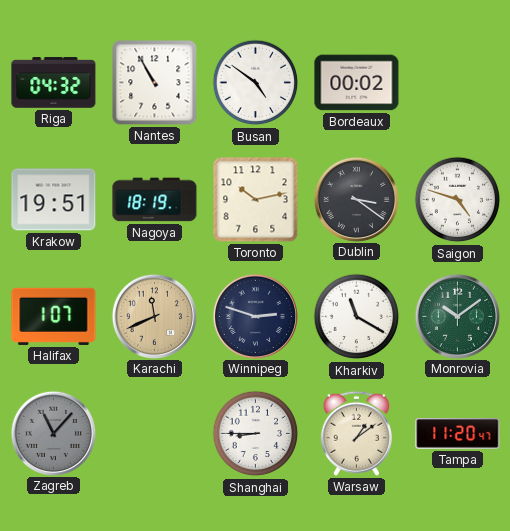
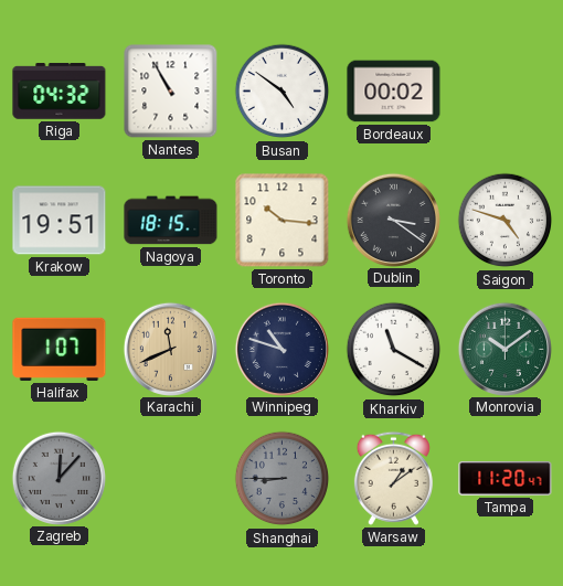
Nagoya: 18:19 -> 18:15 (171, 221)
Toronto: 10:13 -> 10:16 (283, 221)
Winnipeg: 2:48 -> 10:48 (281, 349)
Zagreb: 11:07 -> 12:07 (59, 478)
Shanghai dial: white -> grey (283, 479)
